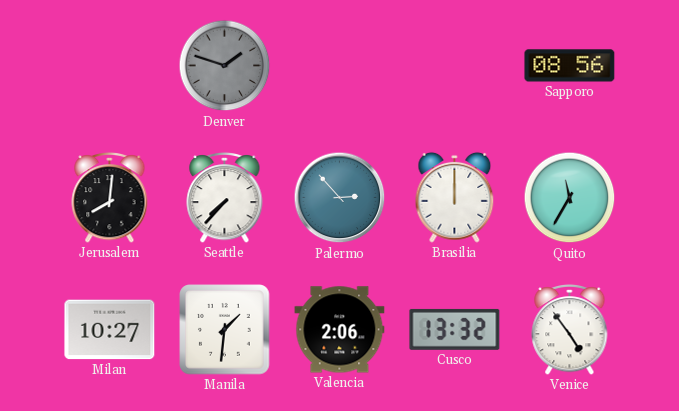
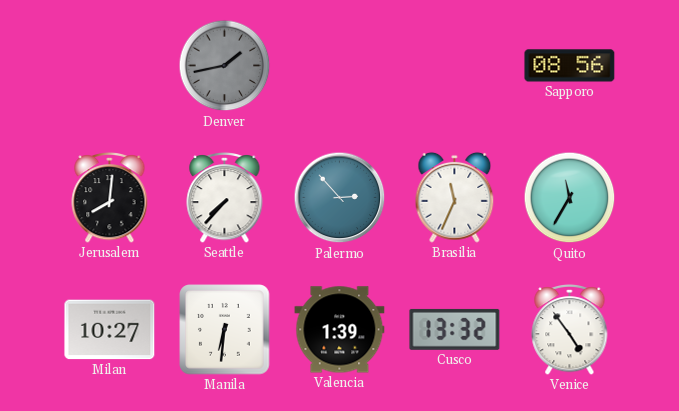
Denver: 1:48 -> 1:43 (225, 66)
Brasilia: 12:00 -> 11:34 (455, 197)
Manila: 1:31 -> 6:31 (225, 330)
Valencia: 2:06 -> 1:39 (340, 330)
